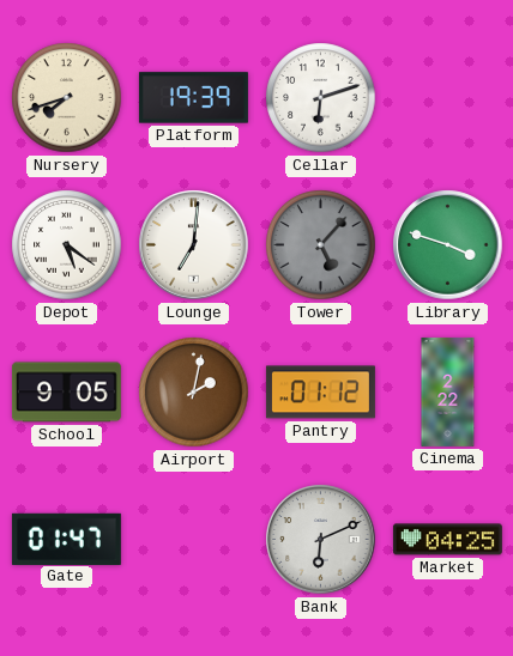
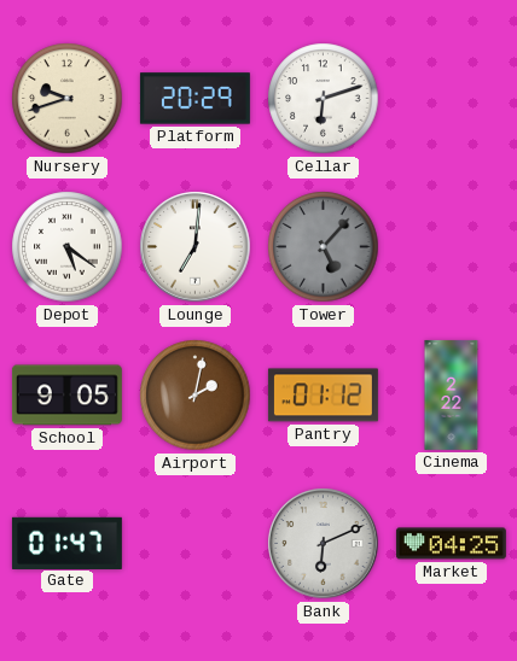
Nursery: 7:42 -> 9:42 (68, 99)
Platform: 19:39 -> 20:29 (194, 99)
Library: 3:48 -> none (448, 245)
